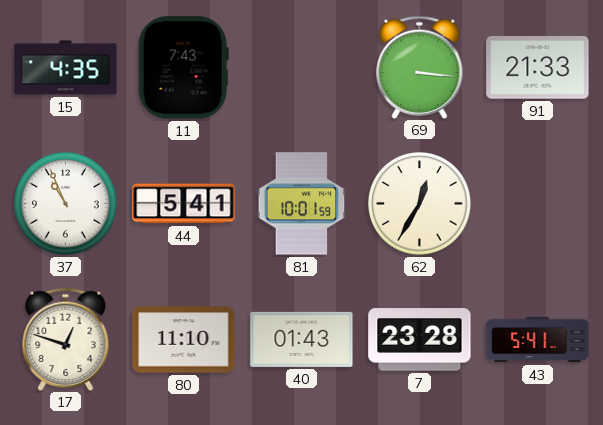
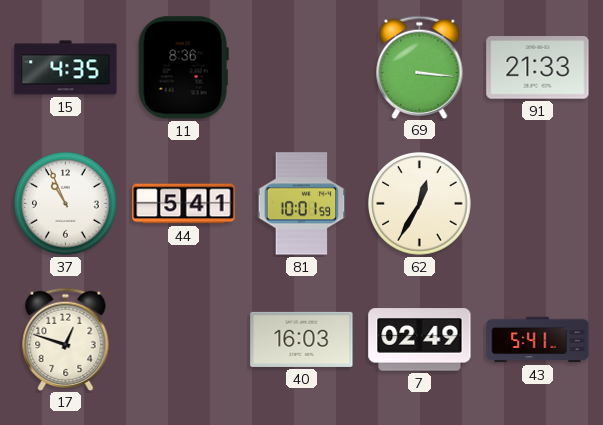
11: 7:43 -> 8:36 (183, 68)
80: 11:10 -> none (184, 340)
40: 01:43 -> 16:03 (302, 339)
7: 23:28 -> 02:49 (420, 340)
